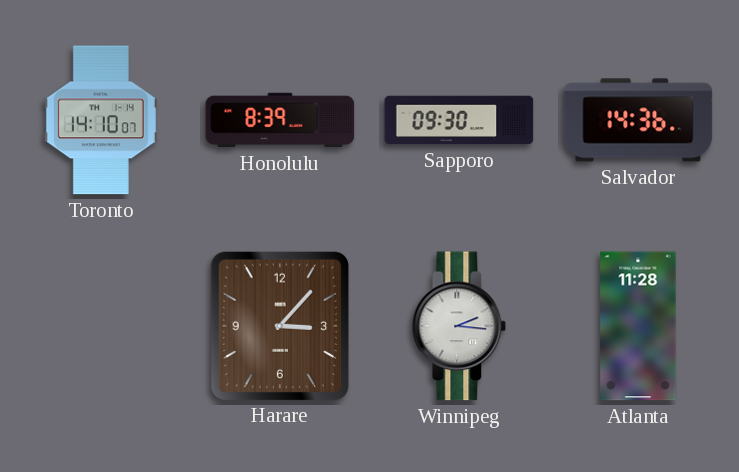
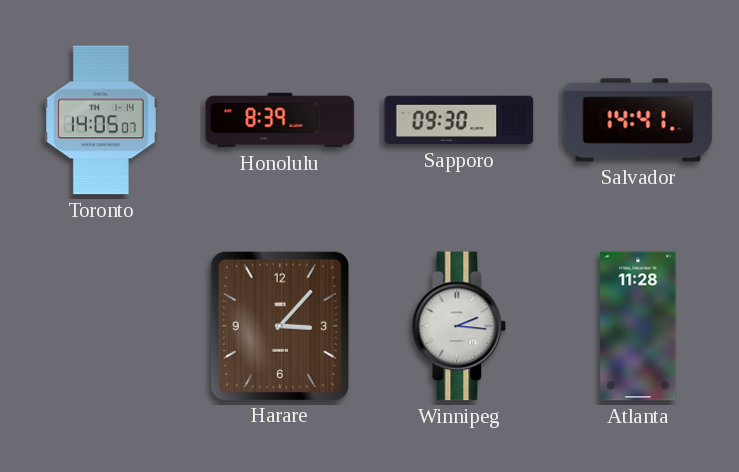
Toronto: 14:10 -> 14:05 (101, 120)
Salvador: 14:36 -> 14:41 (638, 120)
